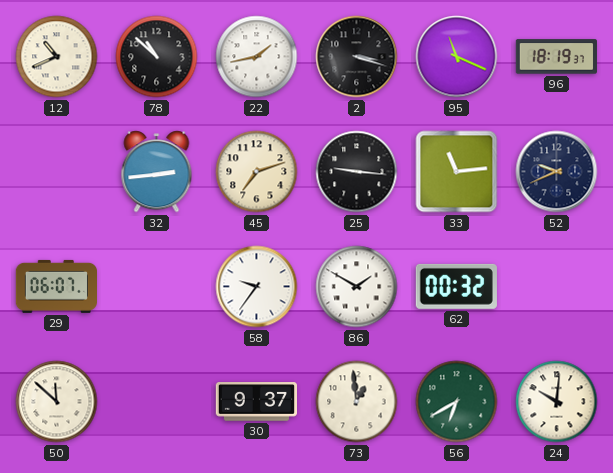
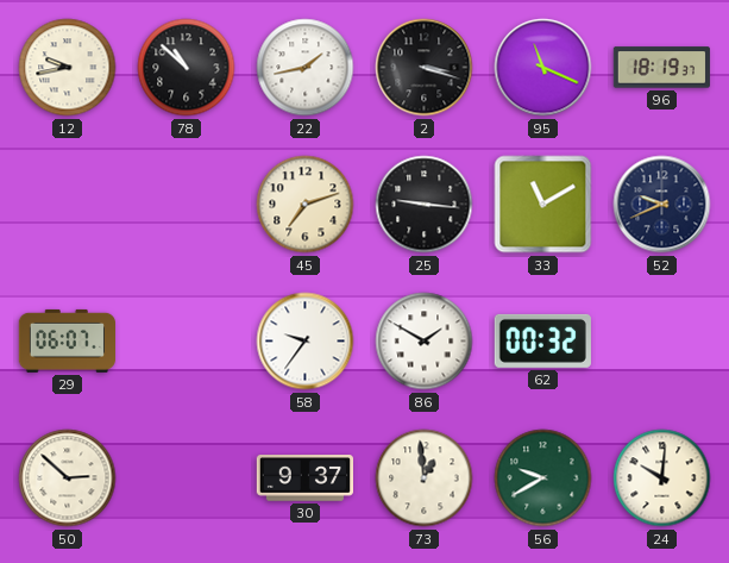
12: 10:41 -> 9:43 (68, 68)
32: 2:44 -> none (157, 172)
33: 11:14 -> 11:10 (543, 205)
50: 11:52 -> 2:52 (68, 478)
56: 6:40 -> 9:40 (543, 478)
